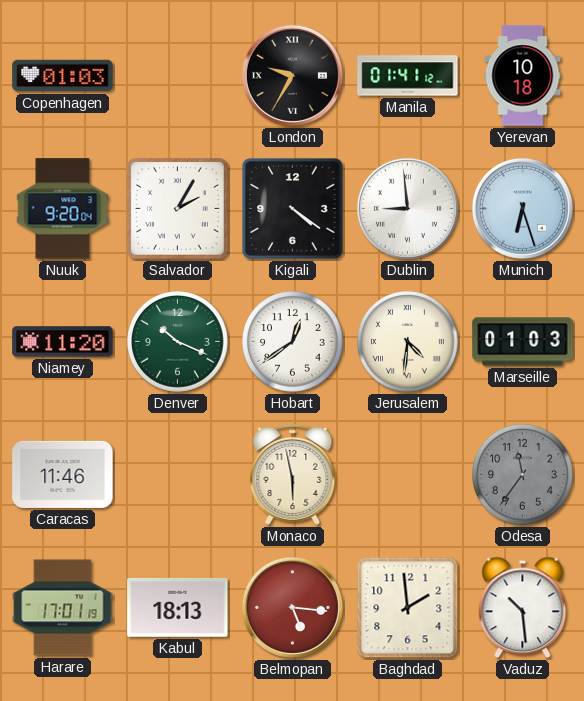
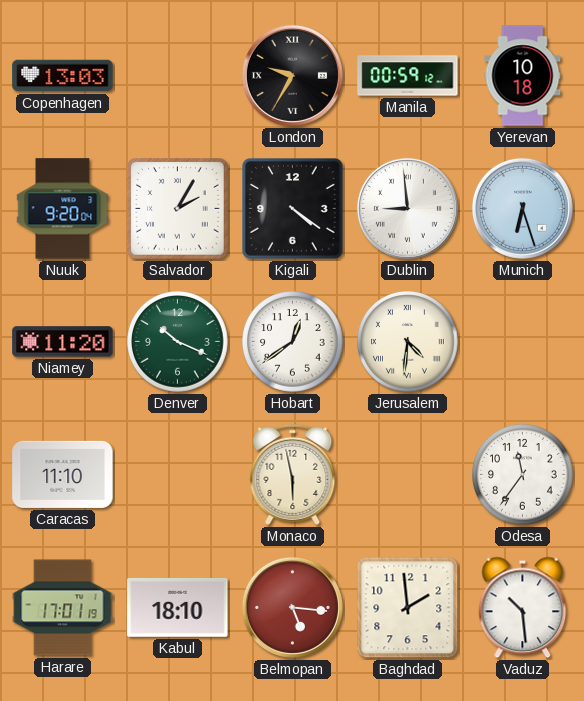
Copenhagen: 01:03 -> 13:03 (63, 76)
Manila: 01:41 -> 00:59 (408, 76)
Marseille: 01:03 -> none (523, 342)
Caracas: 11:46 -> 11:10 (63, 474)
Odesa dial: grey -> white (523, 475)
Kabul: 18:13 -> 18:10 (178, 608)
